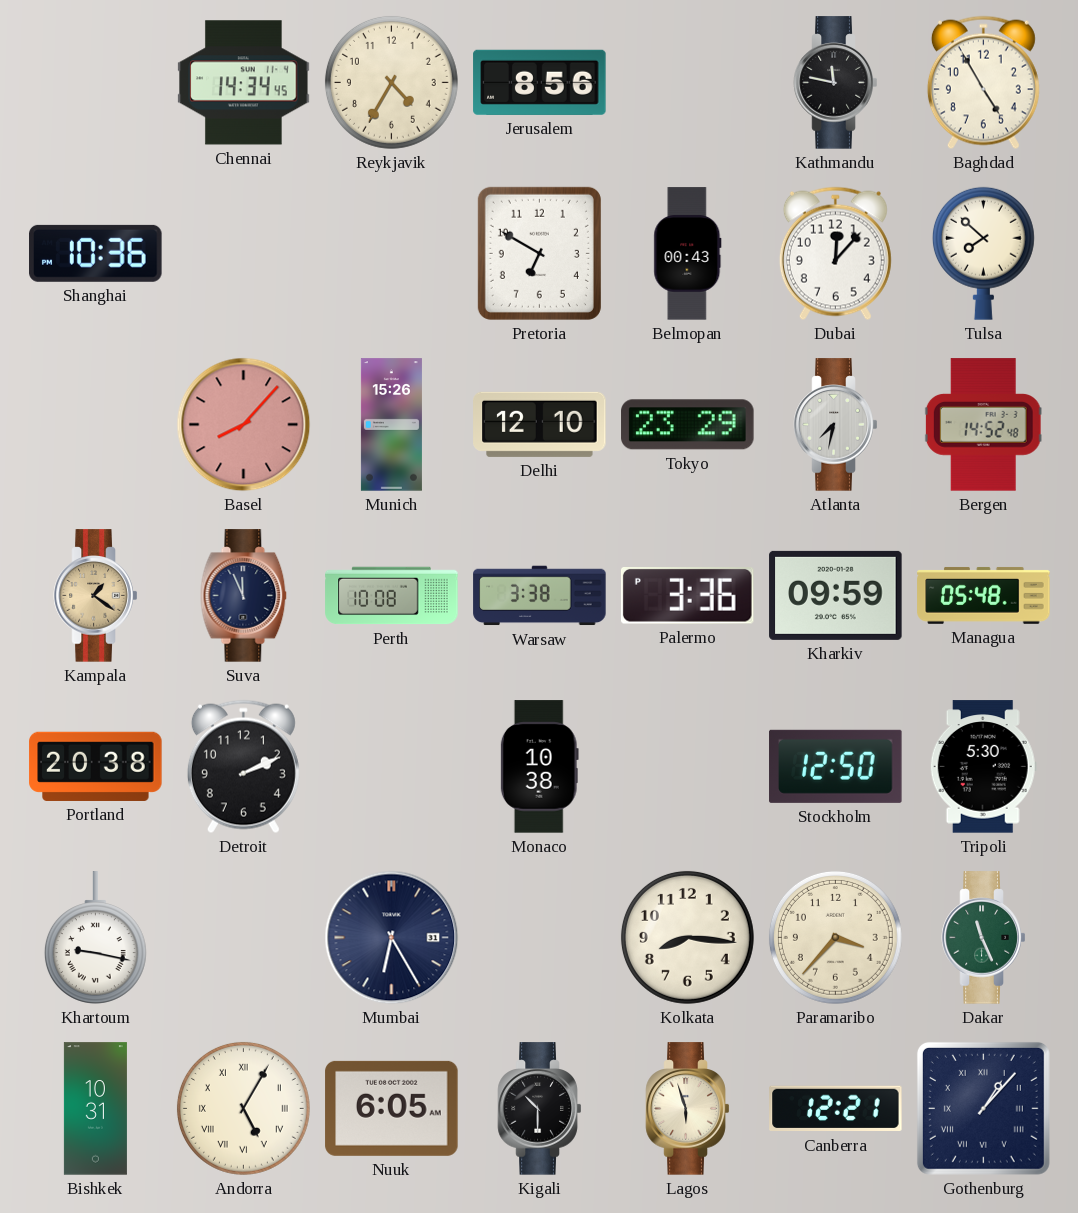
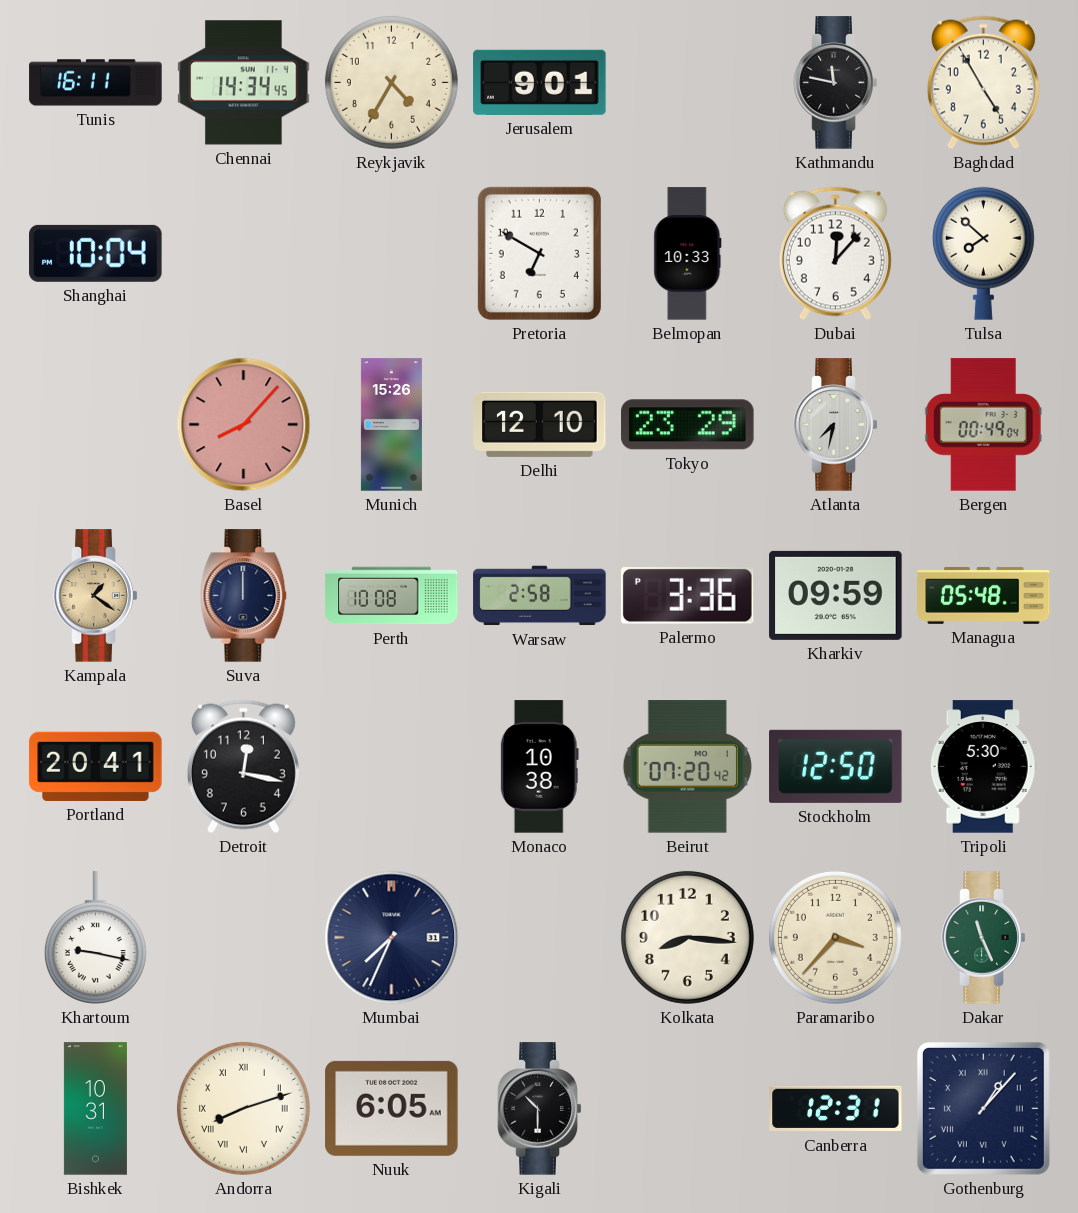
Tunis: none -> 16:11 (96, 83)
Jerusalem: 8:56 -> 9:01 (540, 82)
Shanghai: 10:36 -> 10:04 (96, 253)
Belmopan: 00:43 -> 10:33 (688, 254)
Bergen: 14:52 -> 00:49 (983, 425)
Suva: 11:56 -> 12:00 (244, 596)
Warsaw: 3:38 -> 2:58 (540, 596)
Portland: 20:38 -> 20:41 (96, 766)
Detroit: 2:11 -> 12:17 (243, 767)
Beirut: none -> 07:20 (687, 767)
Mumbai: 6:25 -> 7:34 (392, 938)
Andorra: 5:05 -> 8:12 (243, 1108)
Lagos: 5:57 -> none (688, 1109)
Canberra: 12:21 -> 12:31 (836, 1109)
